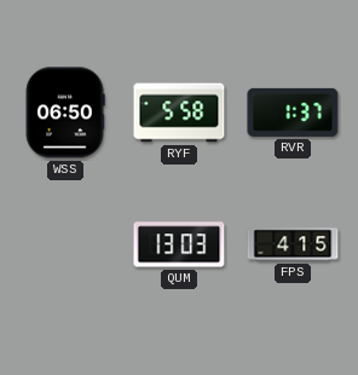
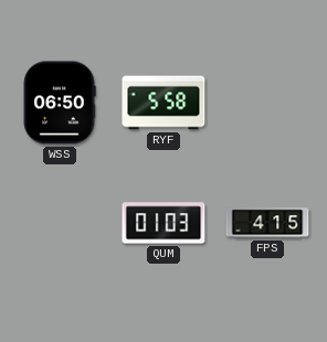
RVR: 1:37 -> none (293, 112)
QUM: 13:03 -> 01:03 (163, 223)
